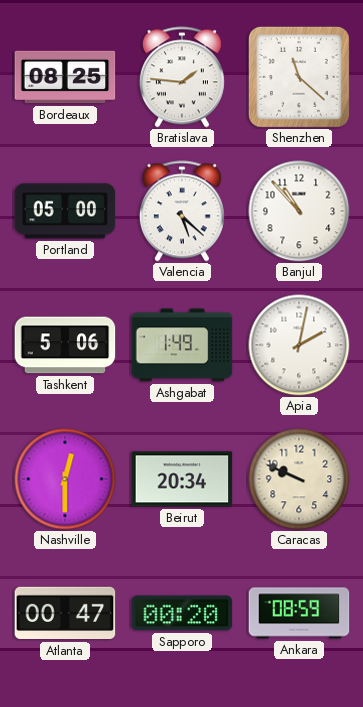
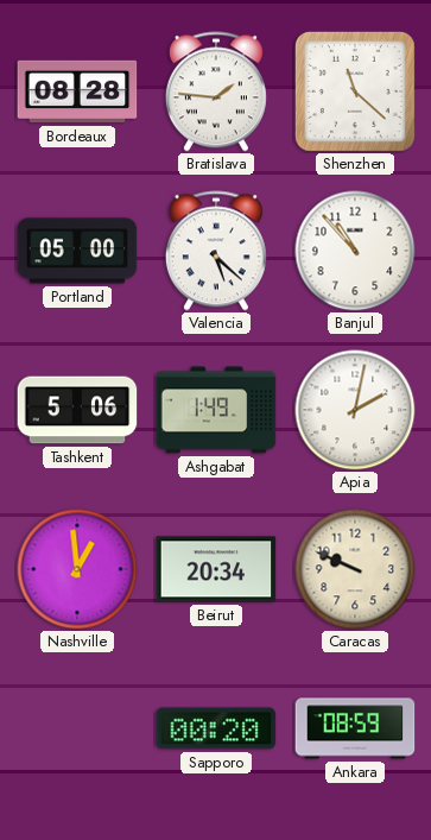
Bordeaux: 08:25 -> 08:28 (77, 91)
Nashville: 12:30 -> 12:59 (77, 569)
Atlanta: 00:47 -> none (65, 613)
